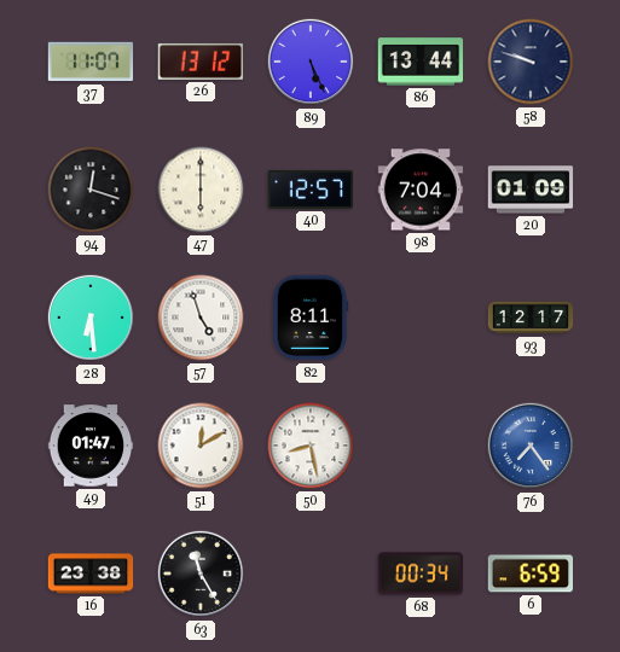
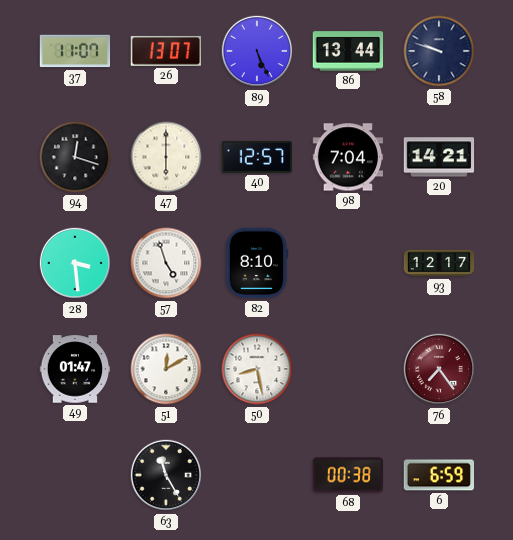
26: 13:12 -> 13:07 (165, 51)
20: 01:09 -> 14:21 (439, 157)
28: 6:29 -> 3:29 (75, 263)
82: 8:11 -> 8:10 (257, 263)
76 dial: blue -> burgundy (439, 369)
16: 23:38 -> none (91, 574)
68: 00:34 -> 00:38 (348, 475)
